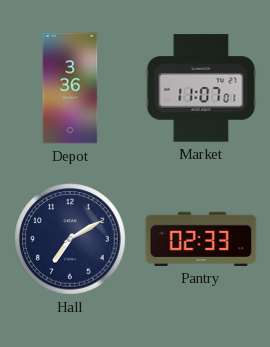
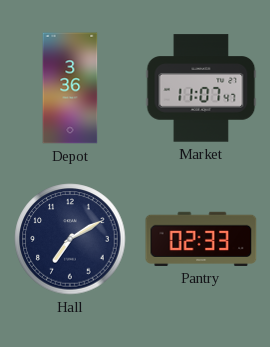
Market: 11:07:01 -> 11:07:47 (201, 88)
